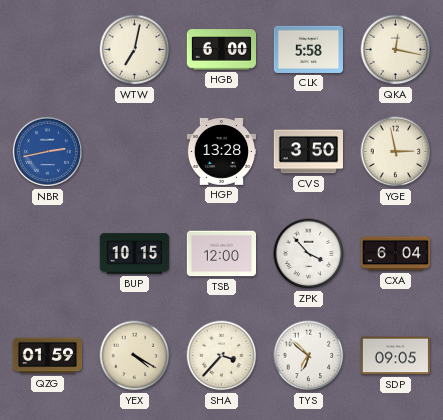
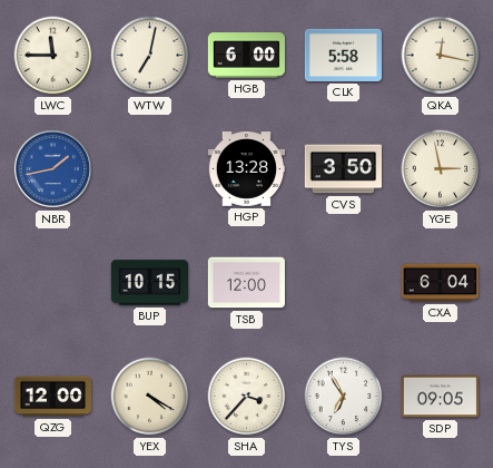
LWC: none -> 11:45 (53, 56)
NBR: 2:43 -> 1:43 (52, 168)
ZPK: 3:53 -> none (309, 254)
QZG: 01:59 -> 12:00 (52, 397)
TYS: 6:52 -> 6:55 (344, 397)
